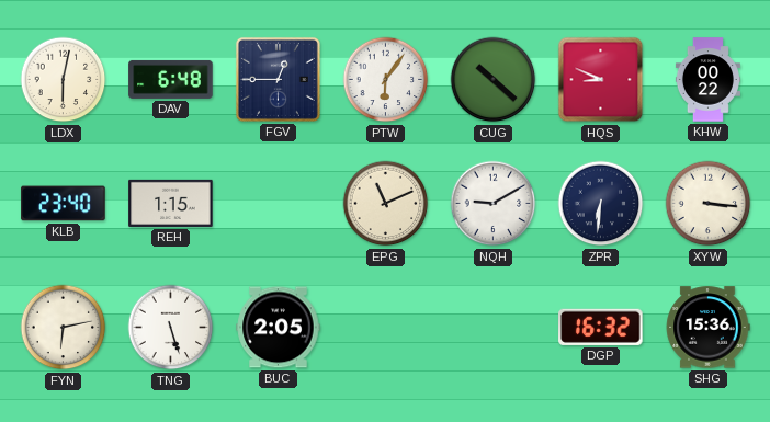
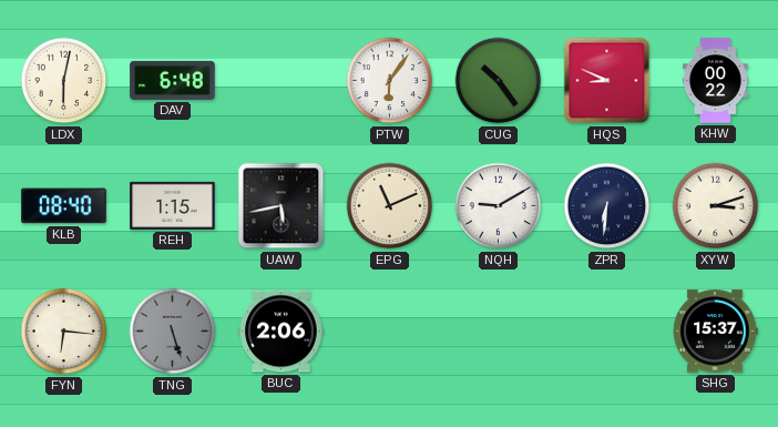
FGV: 12:45 -> none (278, 79)
CUG: 10:22 -> 10:24 (499, 81)
KLB: 23:40 -> 08:40 (64, 206)
UAW: none -> 5:43 (281, 206)
XYW: 3:16 -> 3:12 (716, 206)
FYN: 6:13 -> 6:16 (64, 332)
TNG dial: white -> grey (173, 332)
BUC: 2:05 -> 2:06 (281, 332)
DGP: 16:32 -> none (601, 327)
SHG: 15:36 -> 15:37 (715, 332)
